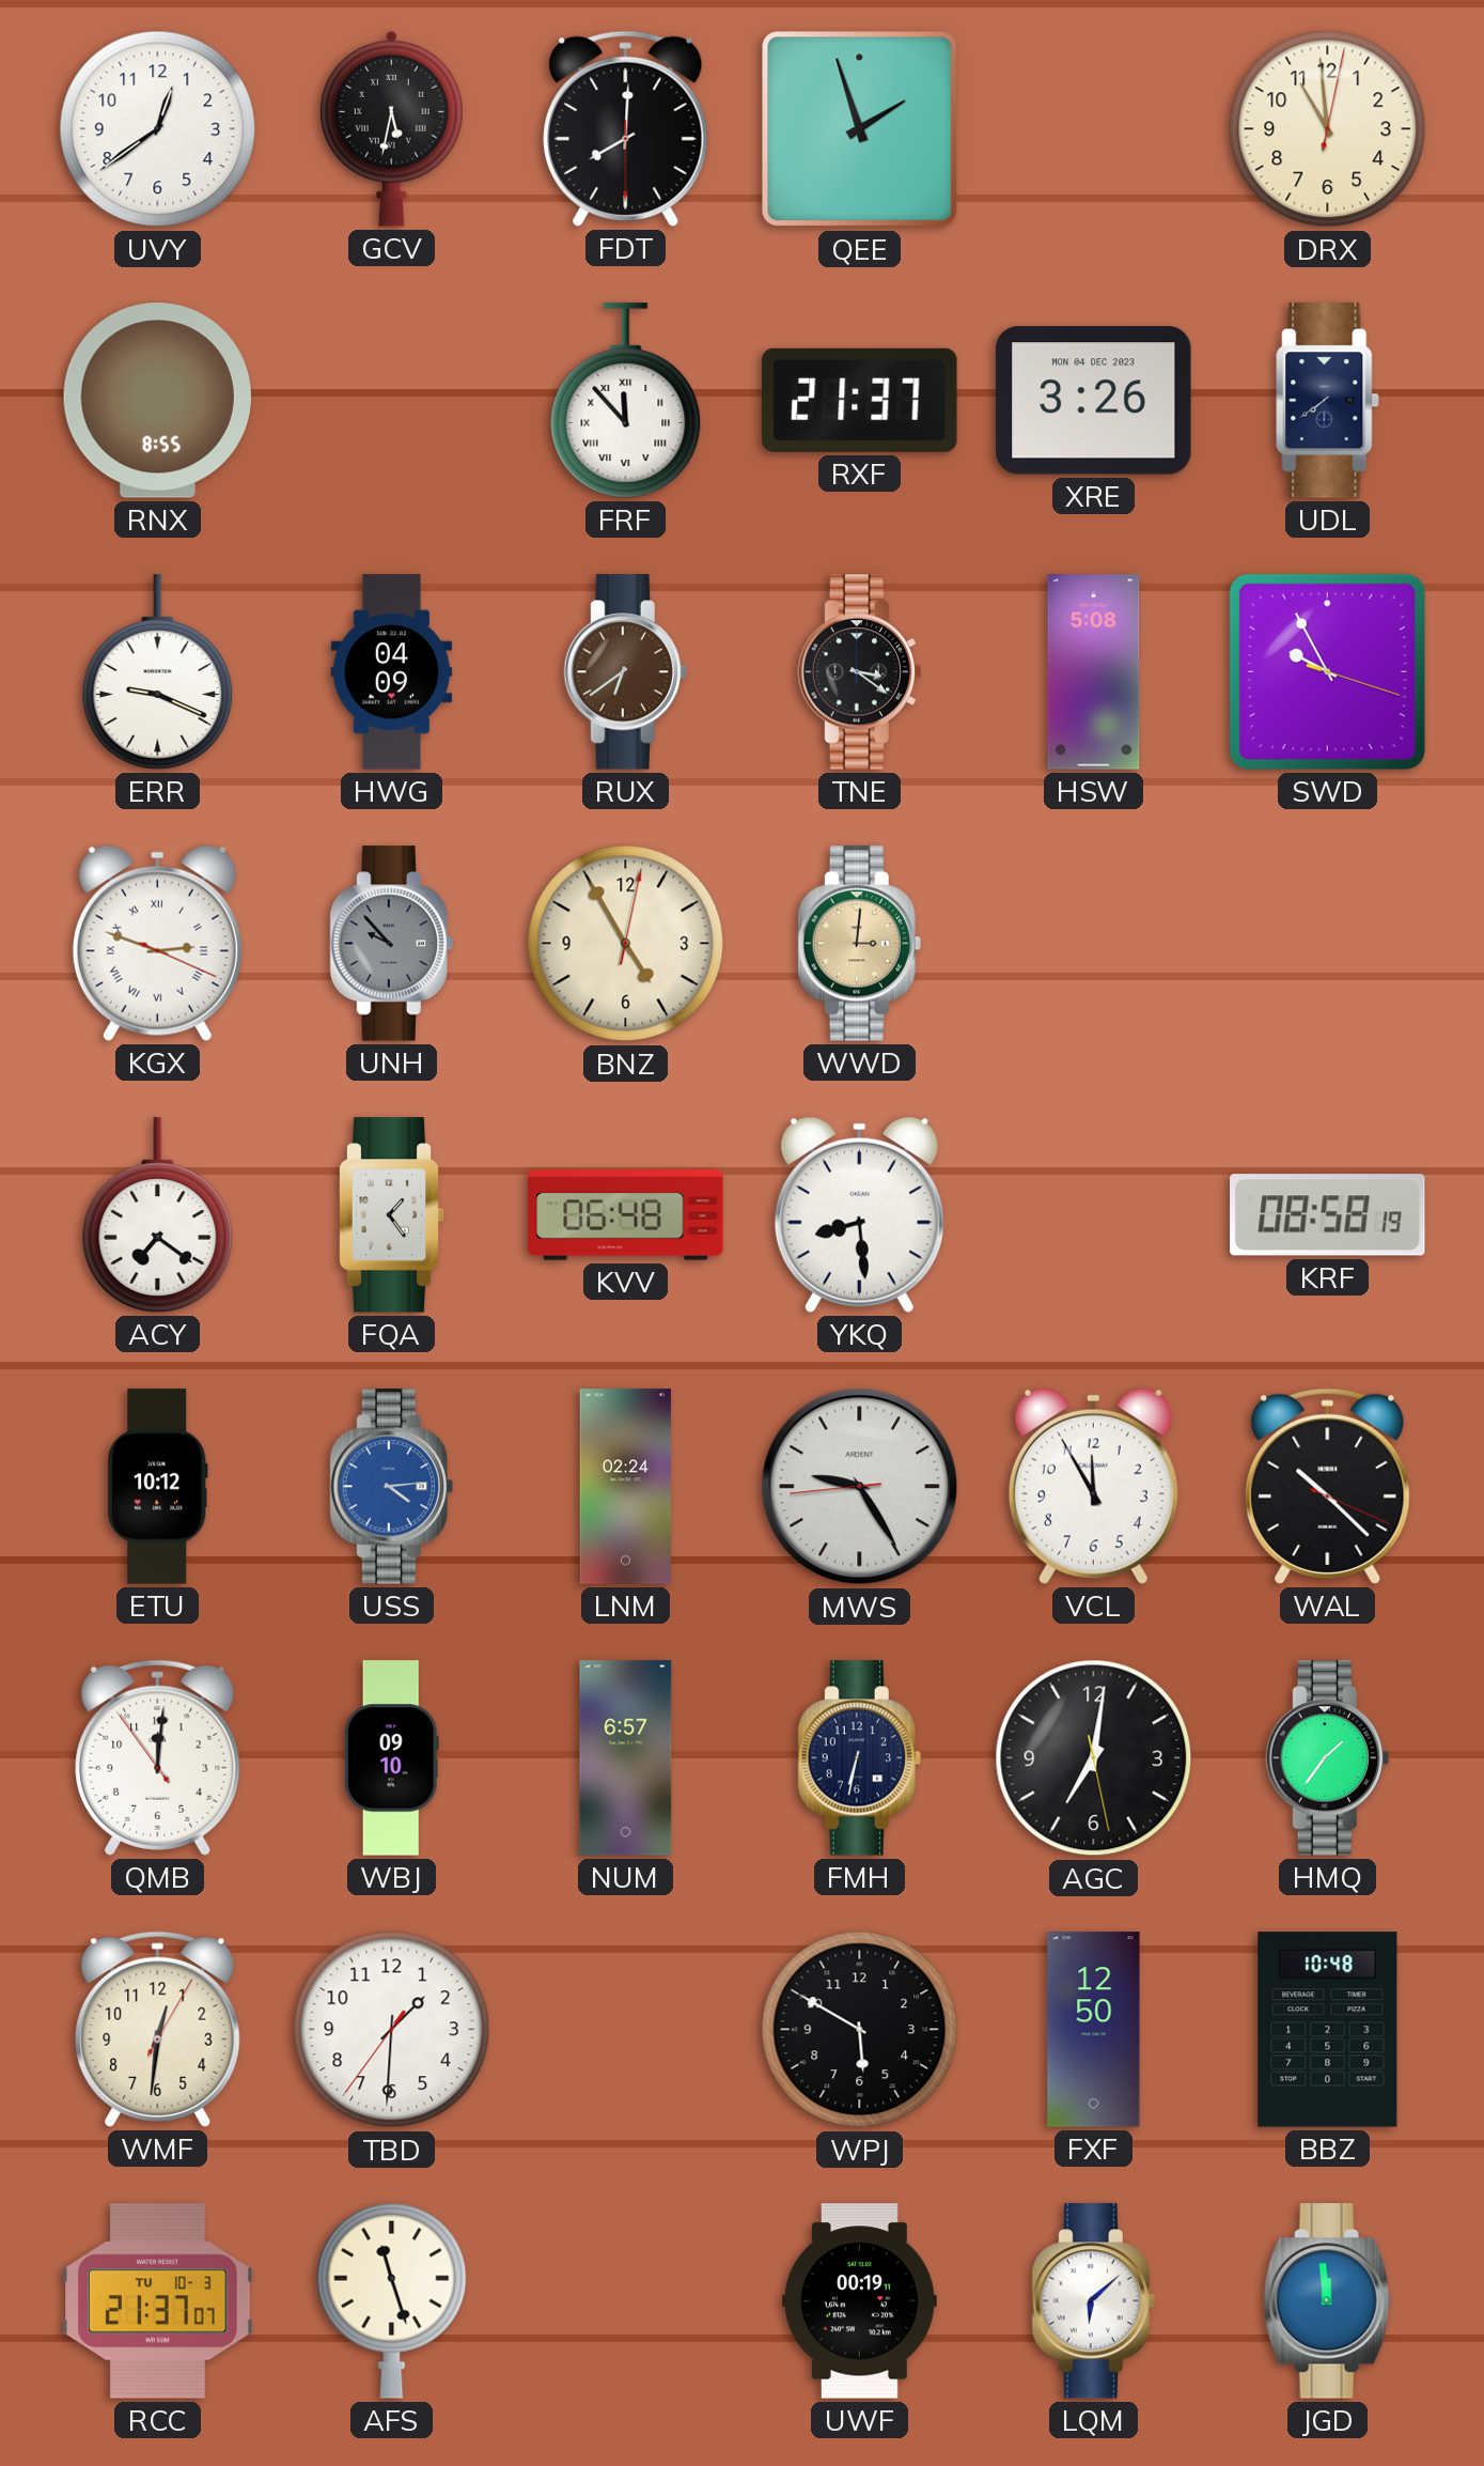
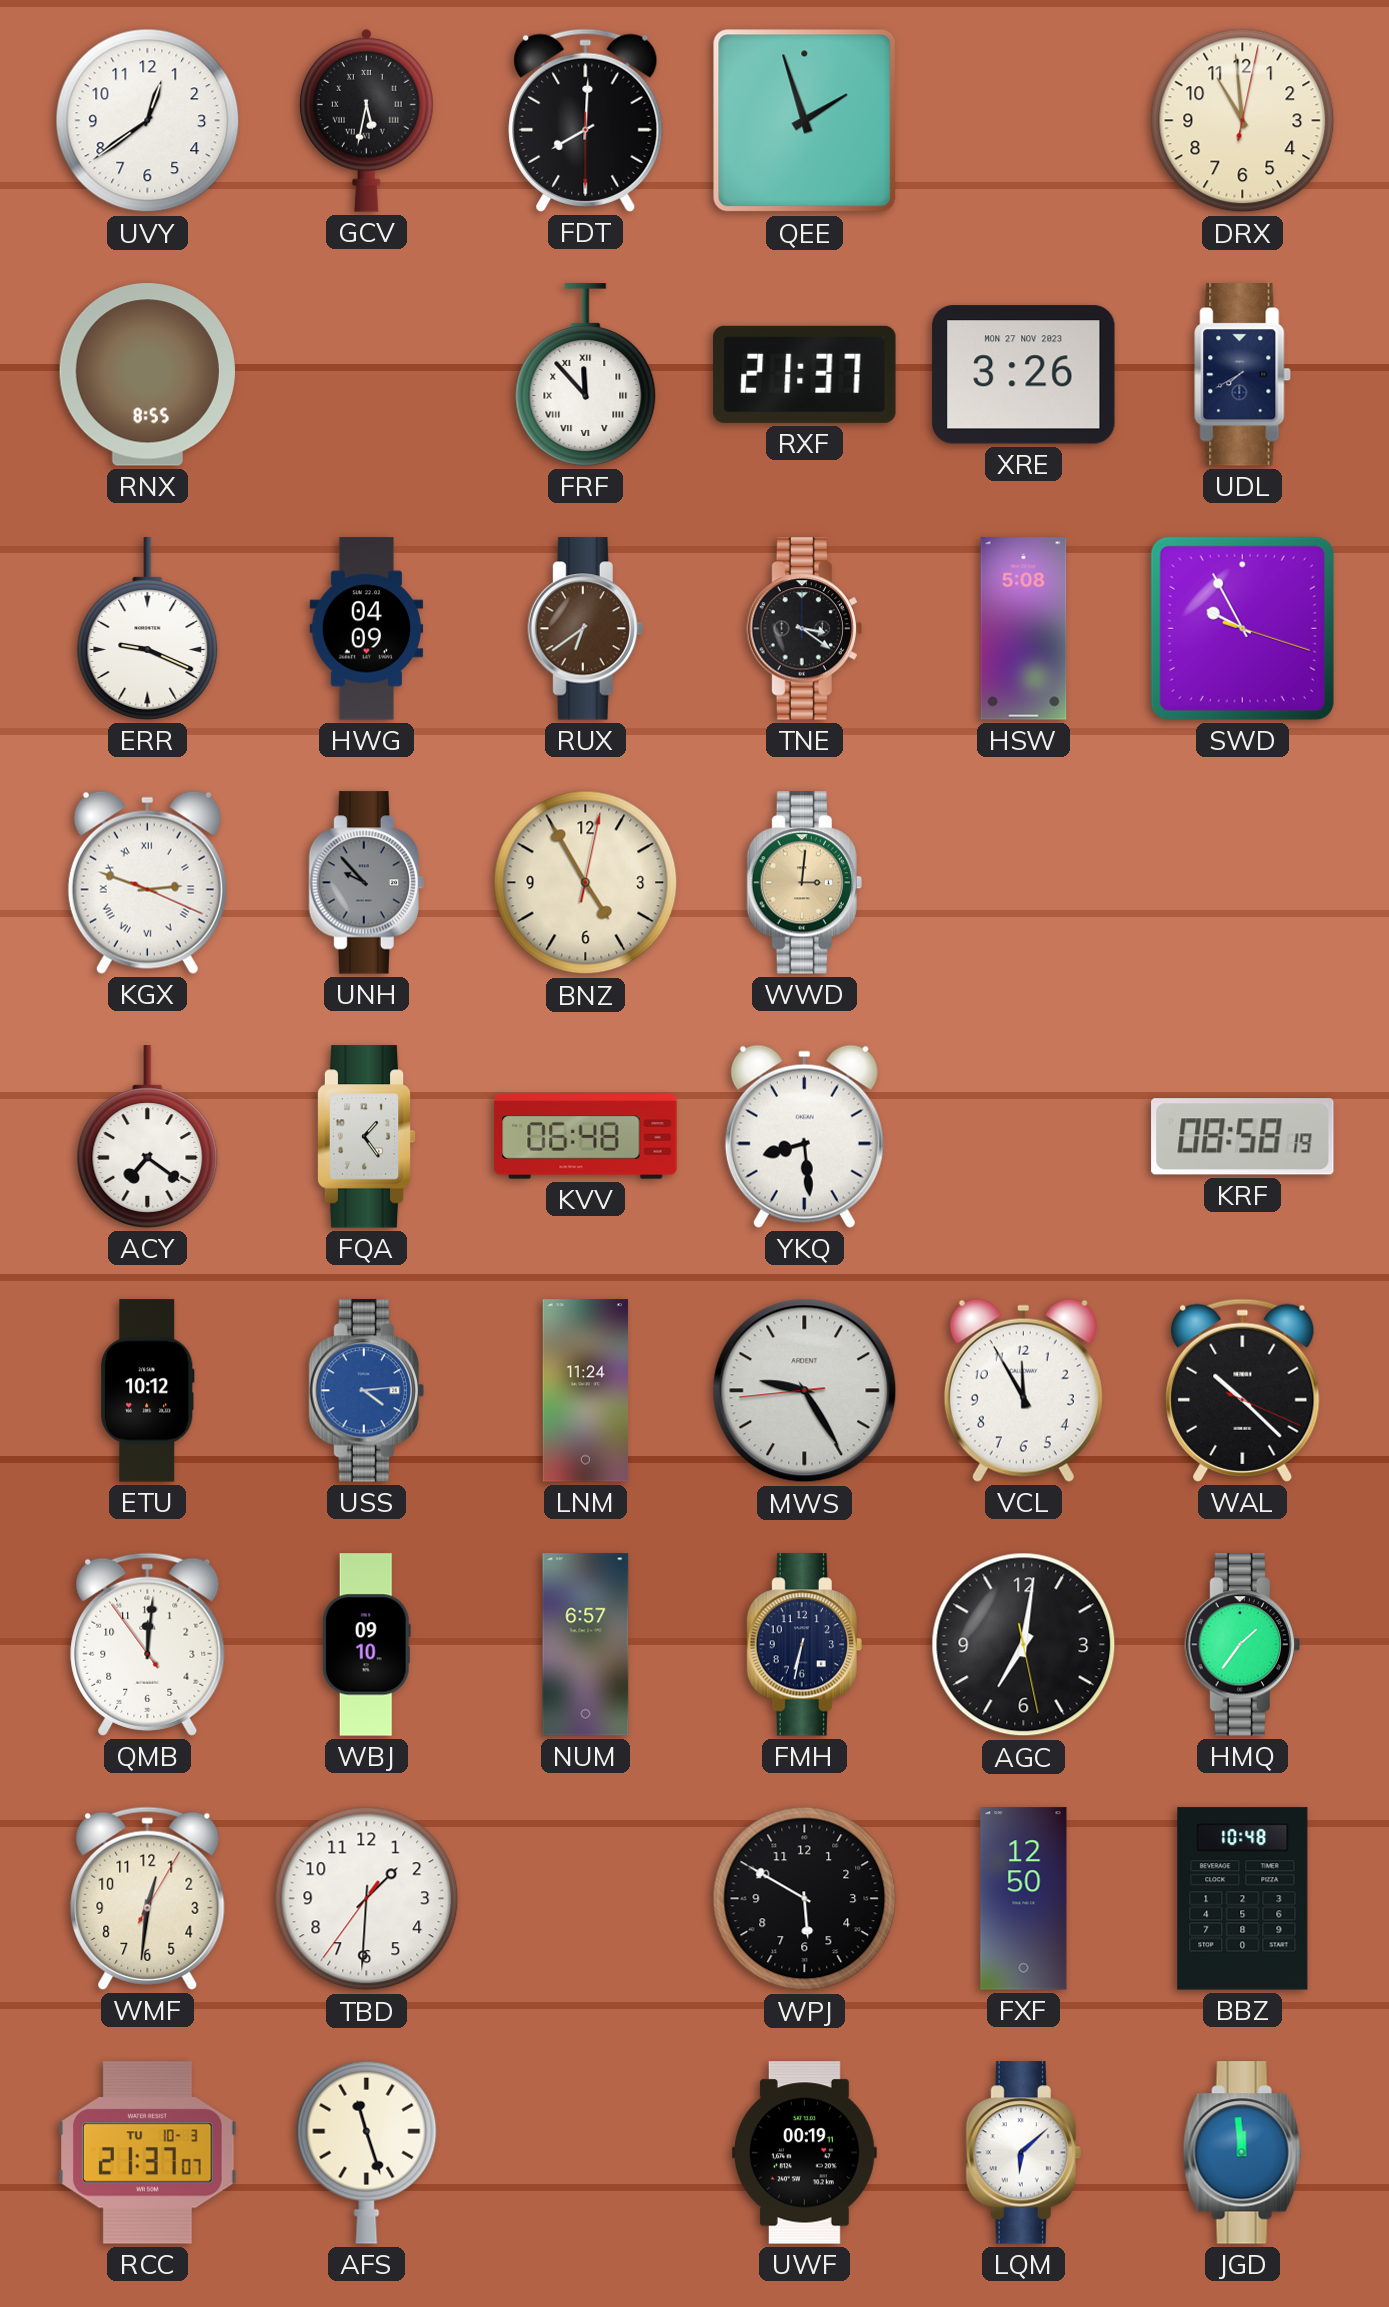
XRE date: MON 04 DEC 2023 -> MON 27 NOV 2023 (1024, 375)
UDL: 7:39 -> 7:40 (1243, 375)
LNM: 02:24 -> 11:24 (585, 1391)
